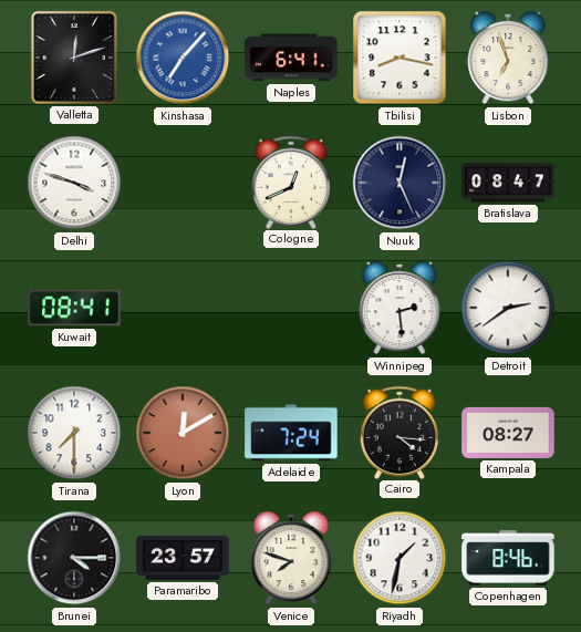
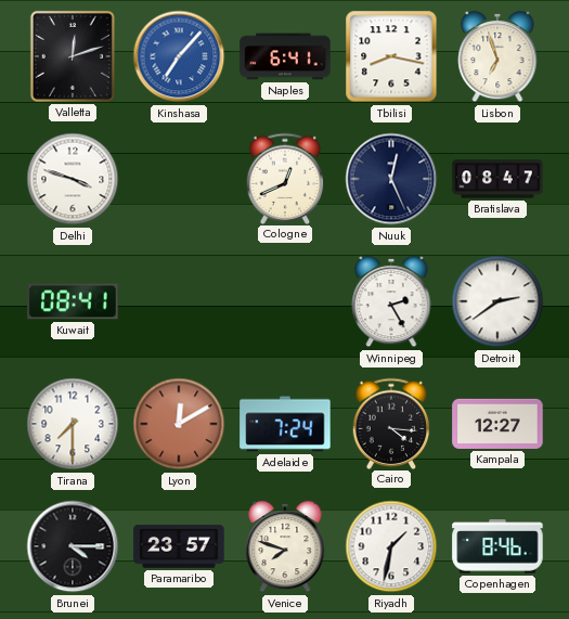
Winnipeg: 2:29 -> 2:25 (391, 301)
Kampala: 08:27 -> 12:27 (497, 424)
